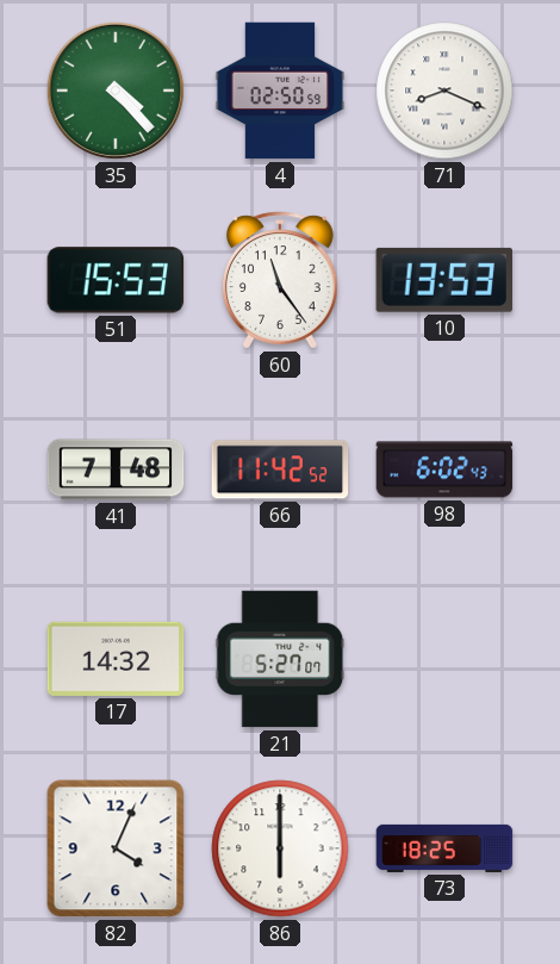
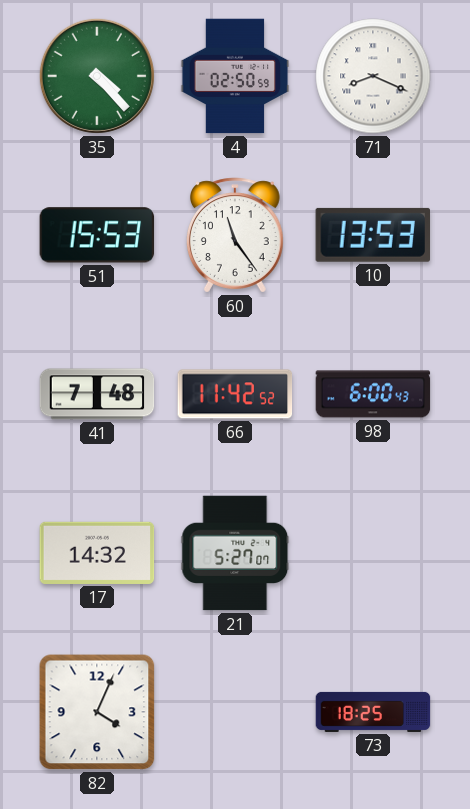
98: 6:02 -> 6:00 (373, 394)
86: 6:00 -> none (280, 848)
